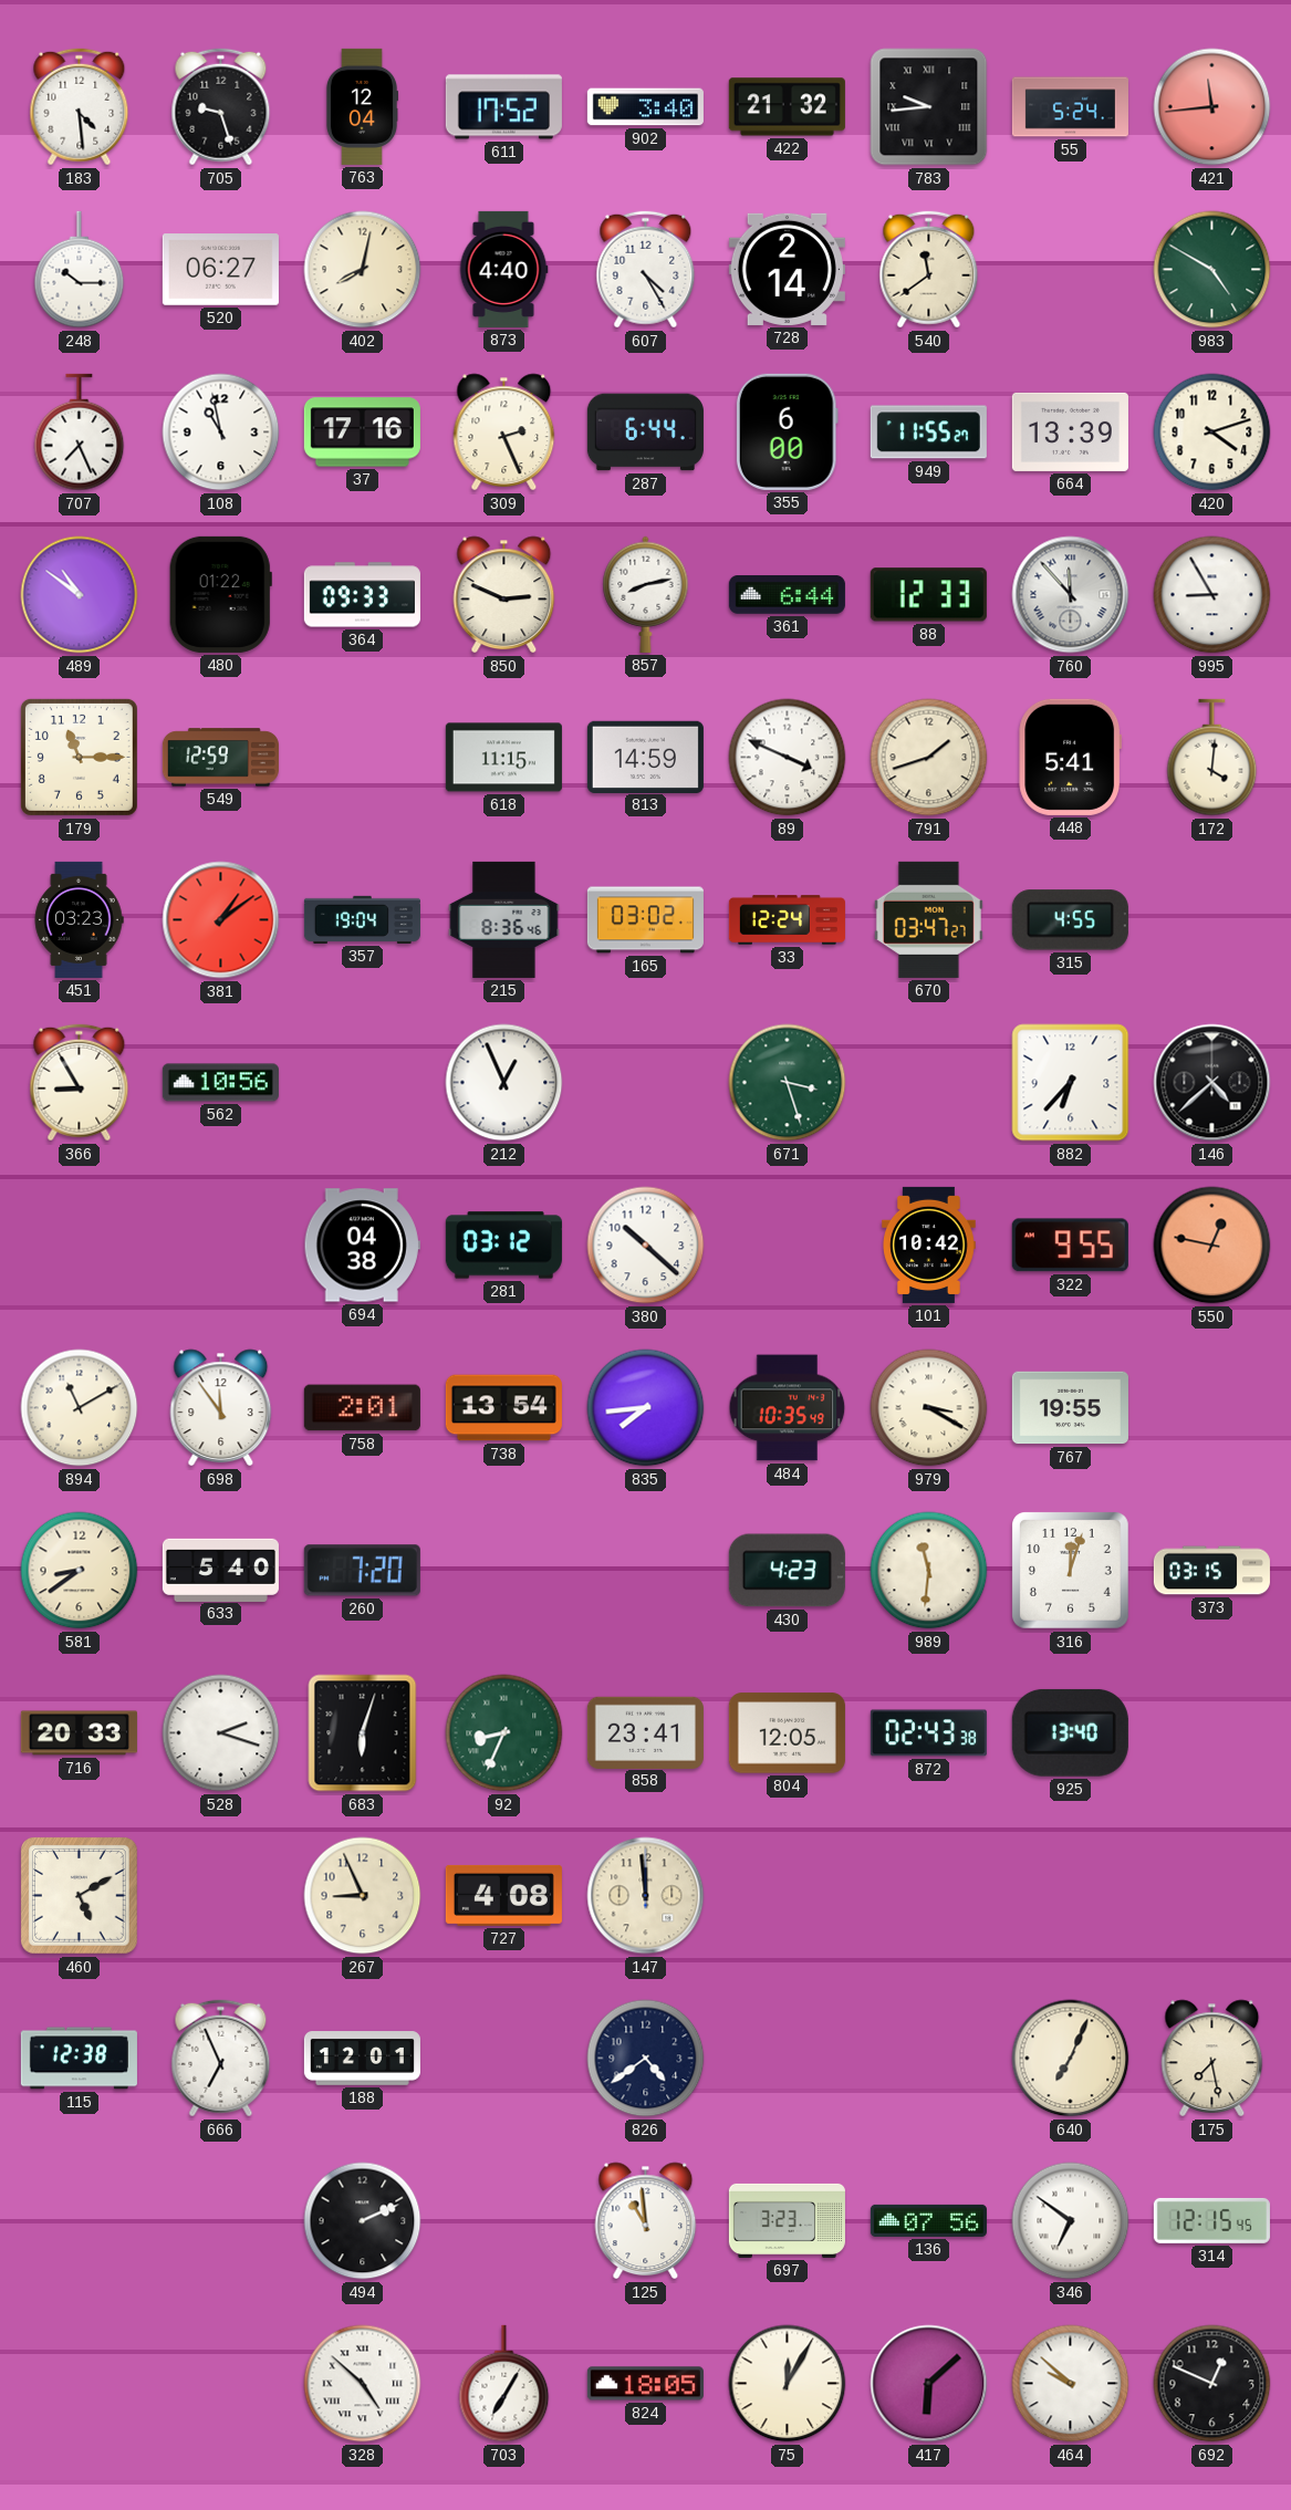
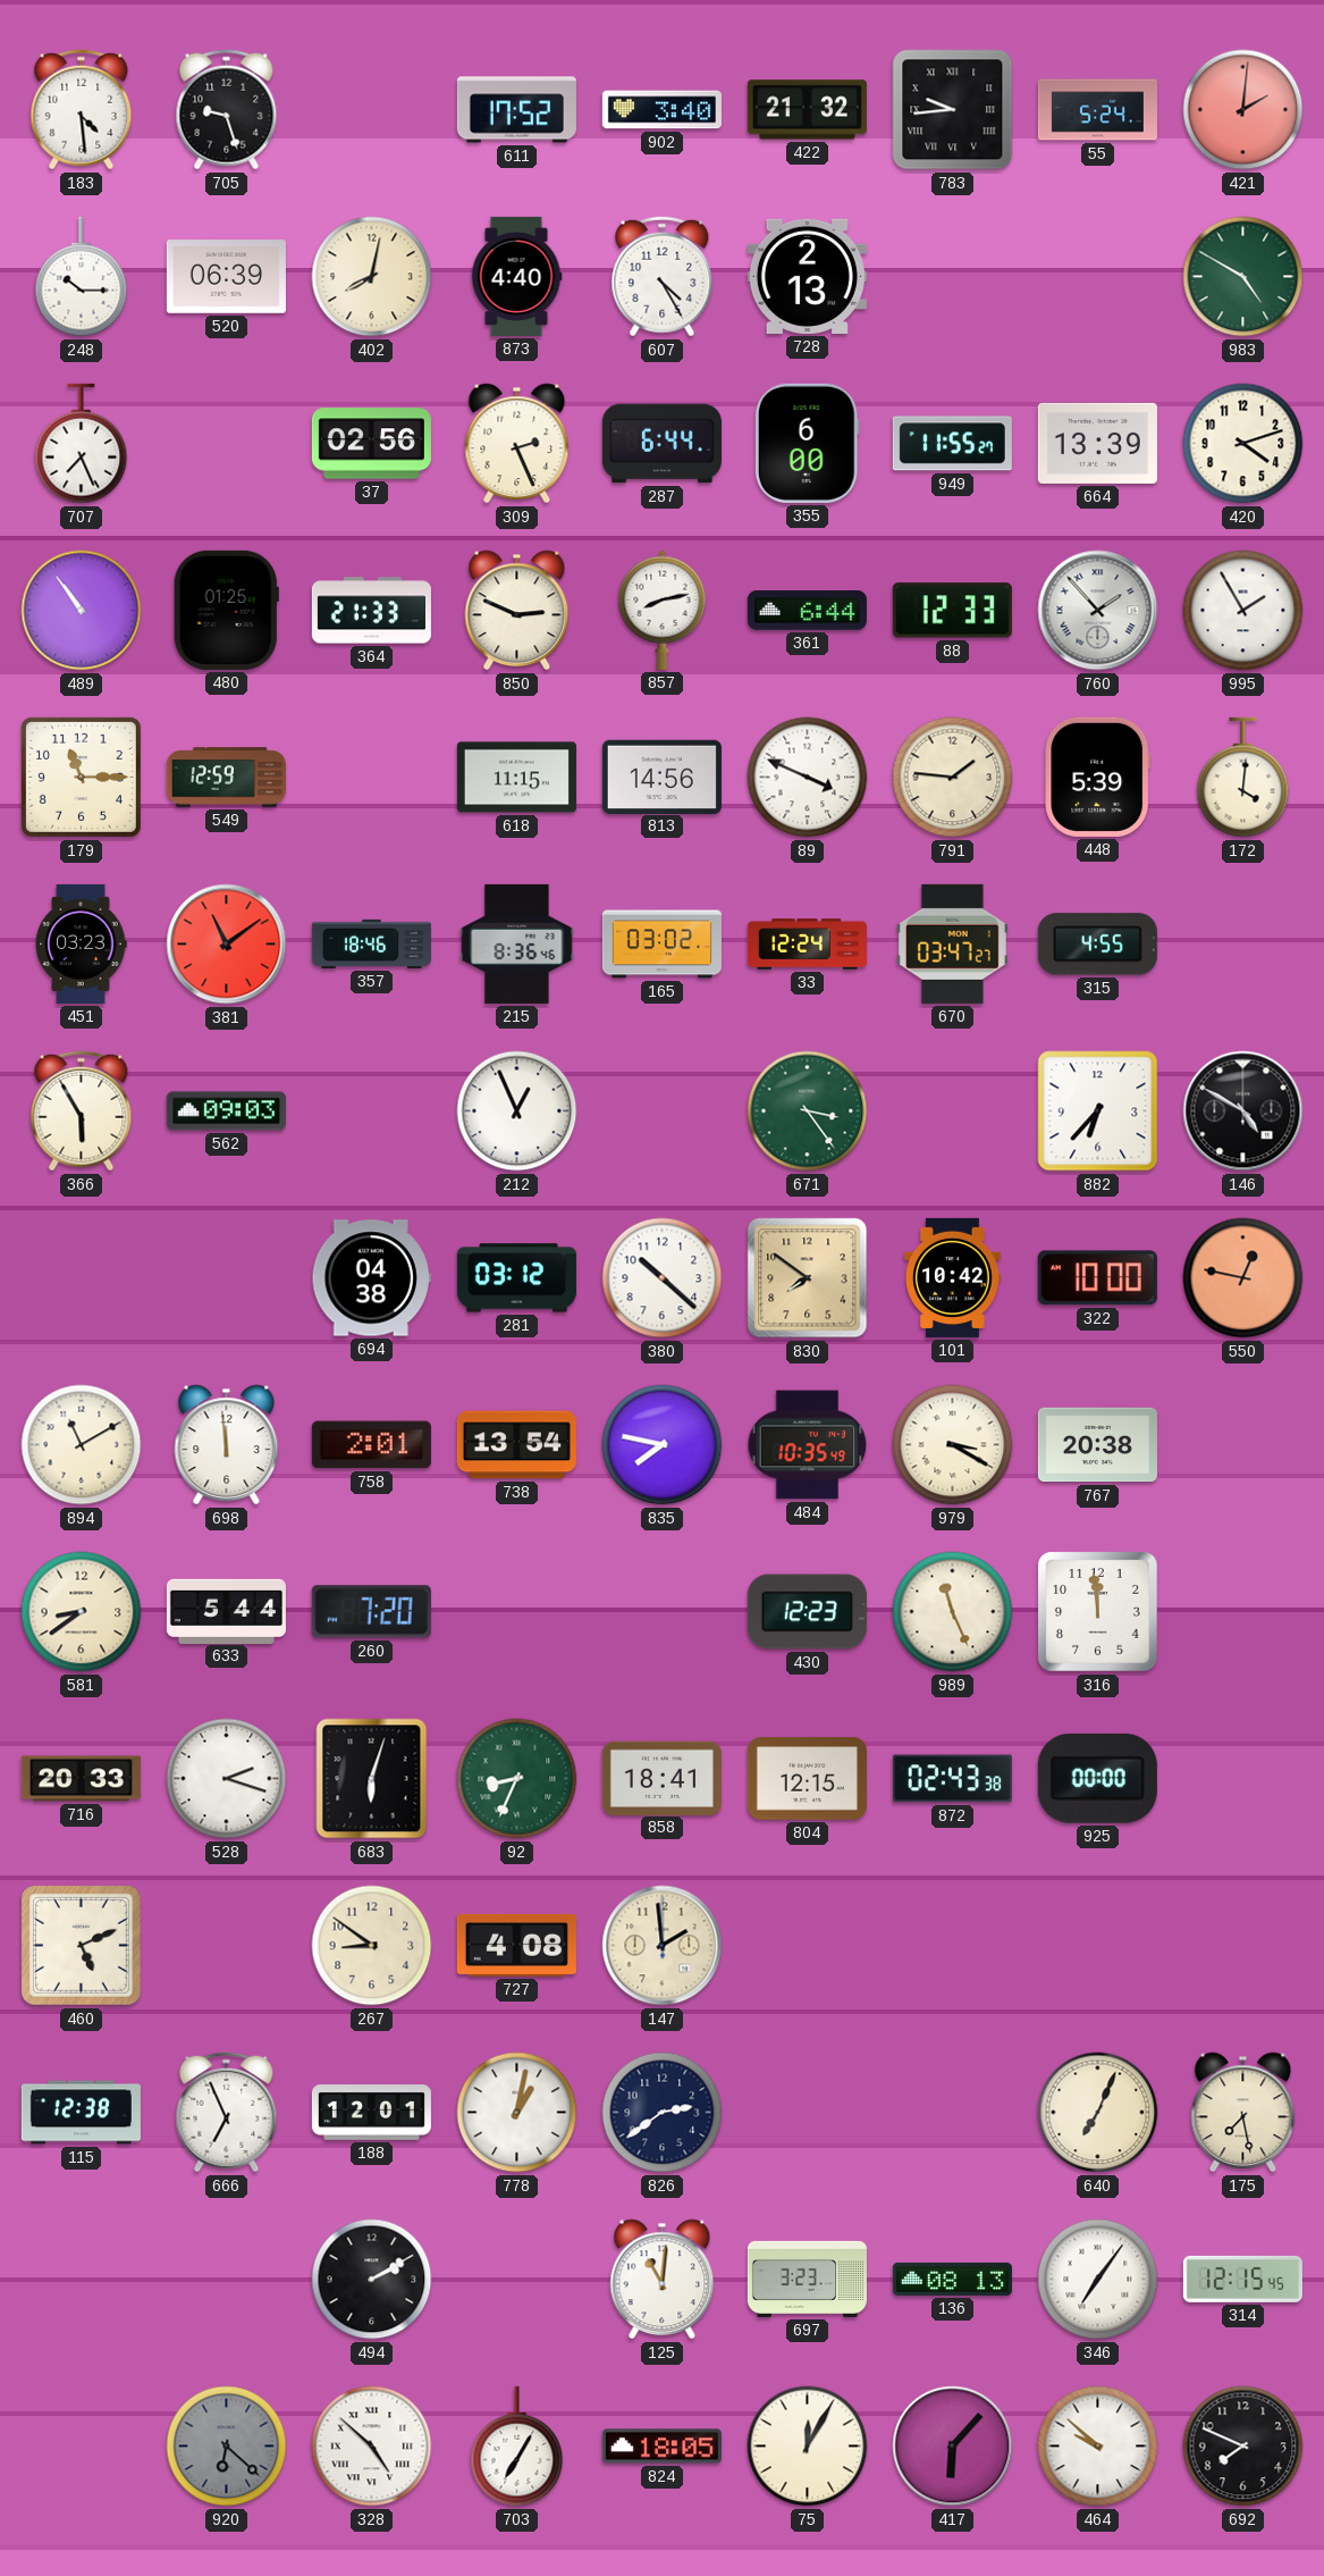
763: 12:04 -> none (361, 106)
421: 11:44 -> 2:01 (1243, 110)
520: 06:27 -> 06:39 (226, 277)
728: 2:14 -> 2:13 (807, 276)
540: 11:39 -> none (929, 270)
108: 10:58 -> none (221, 433)
37: 17:16 -> 02:56 (371, 444)
489: 10:51 -> 10:54 (82, 611)
480: 01:22 -> 01:25 (226, 610)
364: 09:33 -> 21:33 (371, 611)
760: 11:53 -> 1:53 (1098, 611)
995: 8:55 -> 1:55 (1243, 611)
813: 14:59 -> 14:56 (661, 777)
791: 1:42 -> 1:46 (953, 778)
448: 5:41 -> 5:39 (1098, 777)
381: 1:09 -> 11:09 (227, 945)
357: 19:04 -> 18:46 (371, 943)
366: 8:55 -> 5:55 (82, 1111)
562: 10:56 -> 09:03 (226, 1111)
671: 3:27 -> 3:24 (808, 1111)
146: 4:38 -> 4:50 (1243, 1111)
830: none -> 7:51 (808, 1278)
322: 9:55 -> 10:00 (1097, 1278)
698: 11:54 -> 11:59 (227, 1445)
835: 7:44 -> 7:47 (663, 1445)
767: 19:55 -> 20:38 (1097, 1445)
633: 5:40 -> 5:44 (226, 1611)
430: 4:23 -> 12:23 (807, 1612)
989: 11:31 -> 11:26 (953, 1612)
316: 12:03 -> 11:59 (1098, 1612)
373: 03:15 -> none (1211, 1571)
858: 23:41 -> 18:41 (661, 1778)
804: 12:05 -> 12:15 (807, 1779)
925: 13:40 -> 00:00 (1097, 1778)
460: 5:10 -> 5:11 (82, 1946)
267: 8:56 -> 8:51 (372, 1946)
147: 11:59 -> 1:59 (663, 1946)
778: none -> 1:02 (517, 2113)
826: 4:39 -> 2:39 (663, 2113)
494: 2:11 -> 2:10 (372, 2280)
125: 10:59 -> 11:01 (663, 2280)
136: 07:56 -> 08:13 (952, 2279)
346: 6:51 -> 7:06 (1098, 2280)
920: none -> 6:22 (227, 2447)
417: 6:08 -> 6:07 (953, 2447)
692: 12:49 -> 7:49 (1243, 2447)
